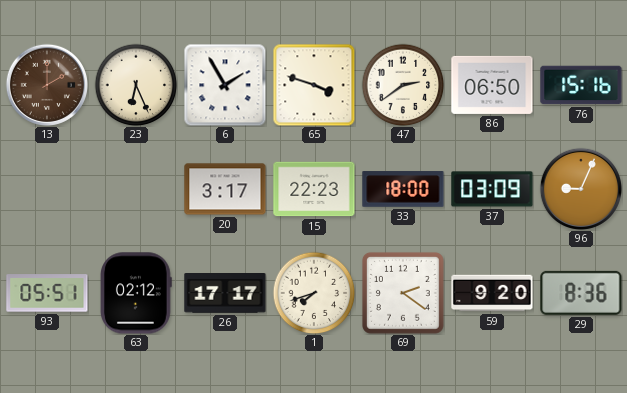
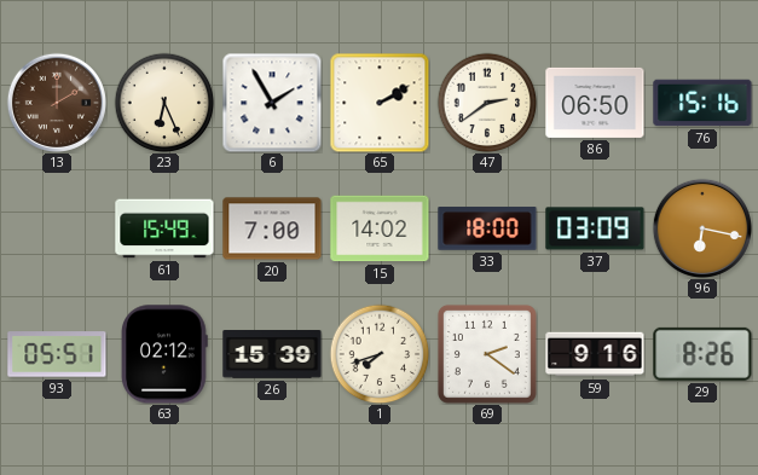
65: 3:48 -> 2:10 (380, 103)
61: none -> 15:49 (164, 228)
20: 3:17 -> 7:00 (272, 228)
15: 22:23 -> 14:02 (380, 228)
96: 9:04 -> 6:17 (702, 228)
26: 17:17 -> 15:39 (272, 355)
59: 9:20 -> 9:16 (595, 354)
29: 8:36 -> 8:26 (702, 354)
